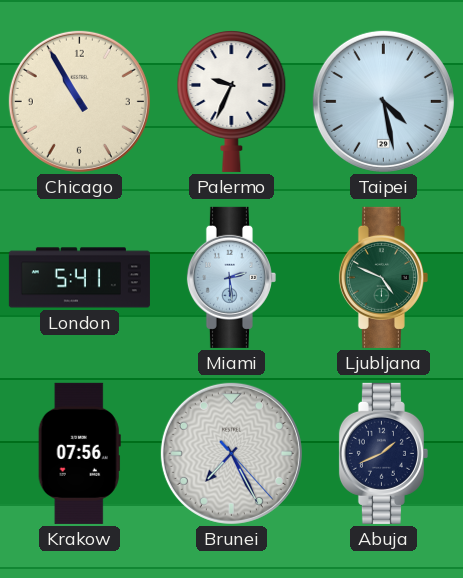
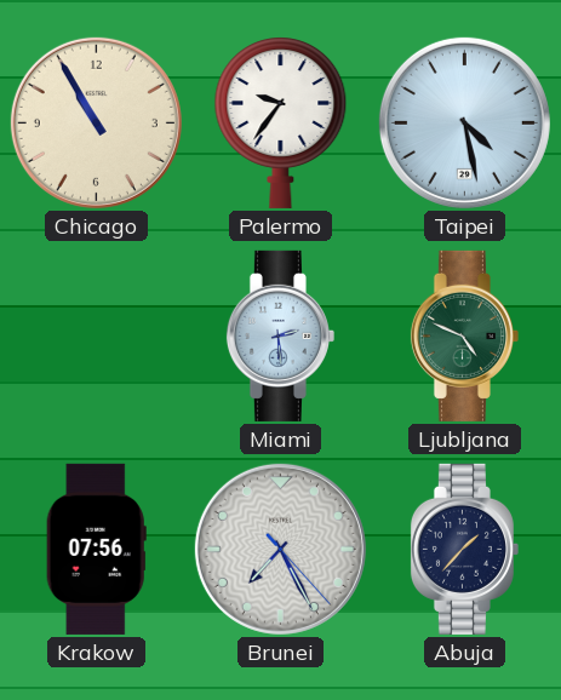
Palermo: 9:34 -> 9:36 (281, 124)
London: 5:41 -> none (79, 278)
Abuja: 1:41 -> 1:37 (464, 549)
